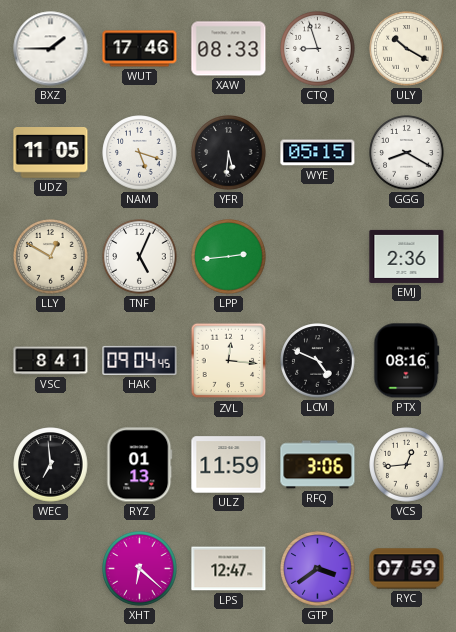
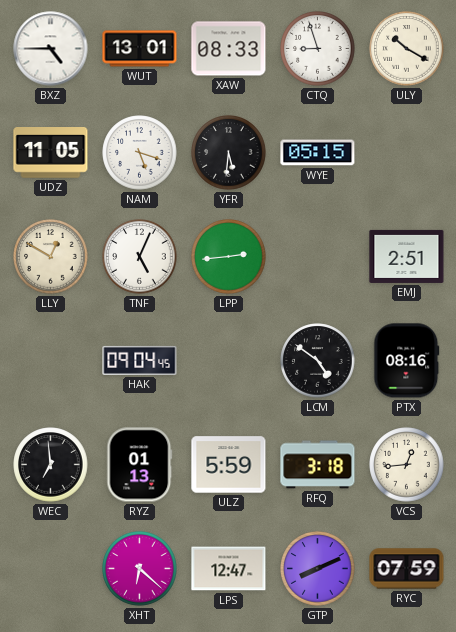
BXZ: 1:45 -> 4:45 (51, 49)
WUT: 17:46 -> 13:01 (140, 49)
GGG: 8:20 -> none (407, 153)
EMJ: 2:36 -> 2:51 (407, 256)
VSC: 8:41 -> none (51, 361)
ZVL: 12:16 -> none (229, 361)
LCM: 4:49 -> 4:51 (318, 361)
ULZ: 11:59 -> 5:59 (229, 465)
RFQ: 3:06 -> 3:18 (318, 465)
GTP: 3:39 -> 8:11 (318, 569)
